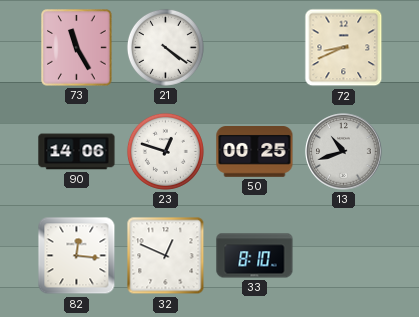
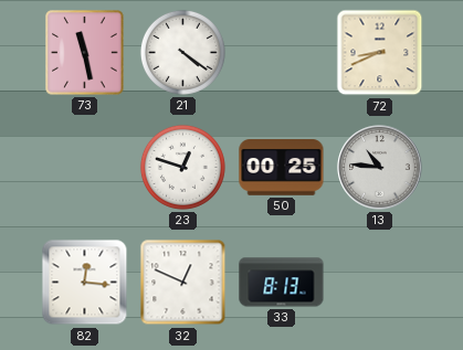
73: 11:25 -> 11:28 (85, 53)
90: 14:06 -> none (77, 152)
13: 10:42 -> 10:46 (380, 168)
33: 8:10 -> 8:13 (282, 283)
